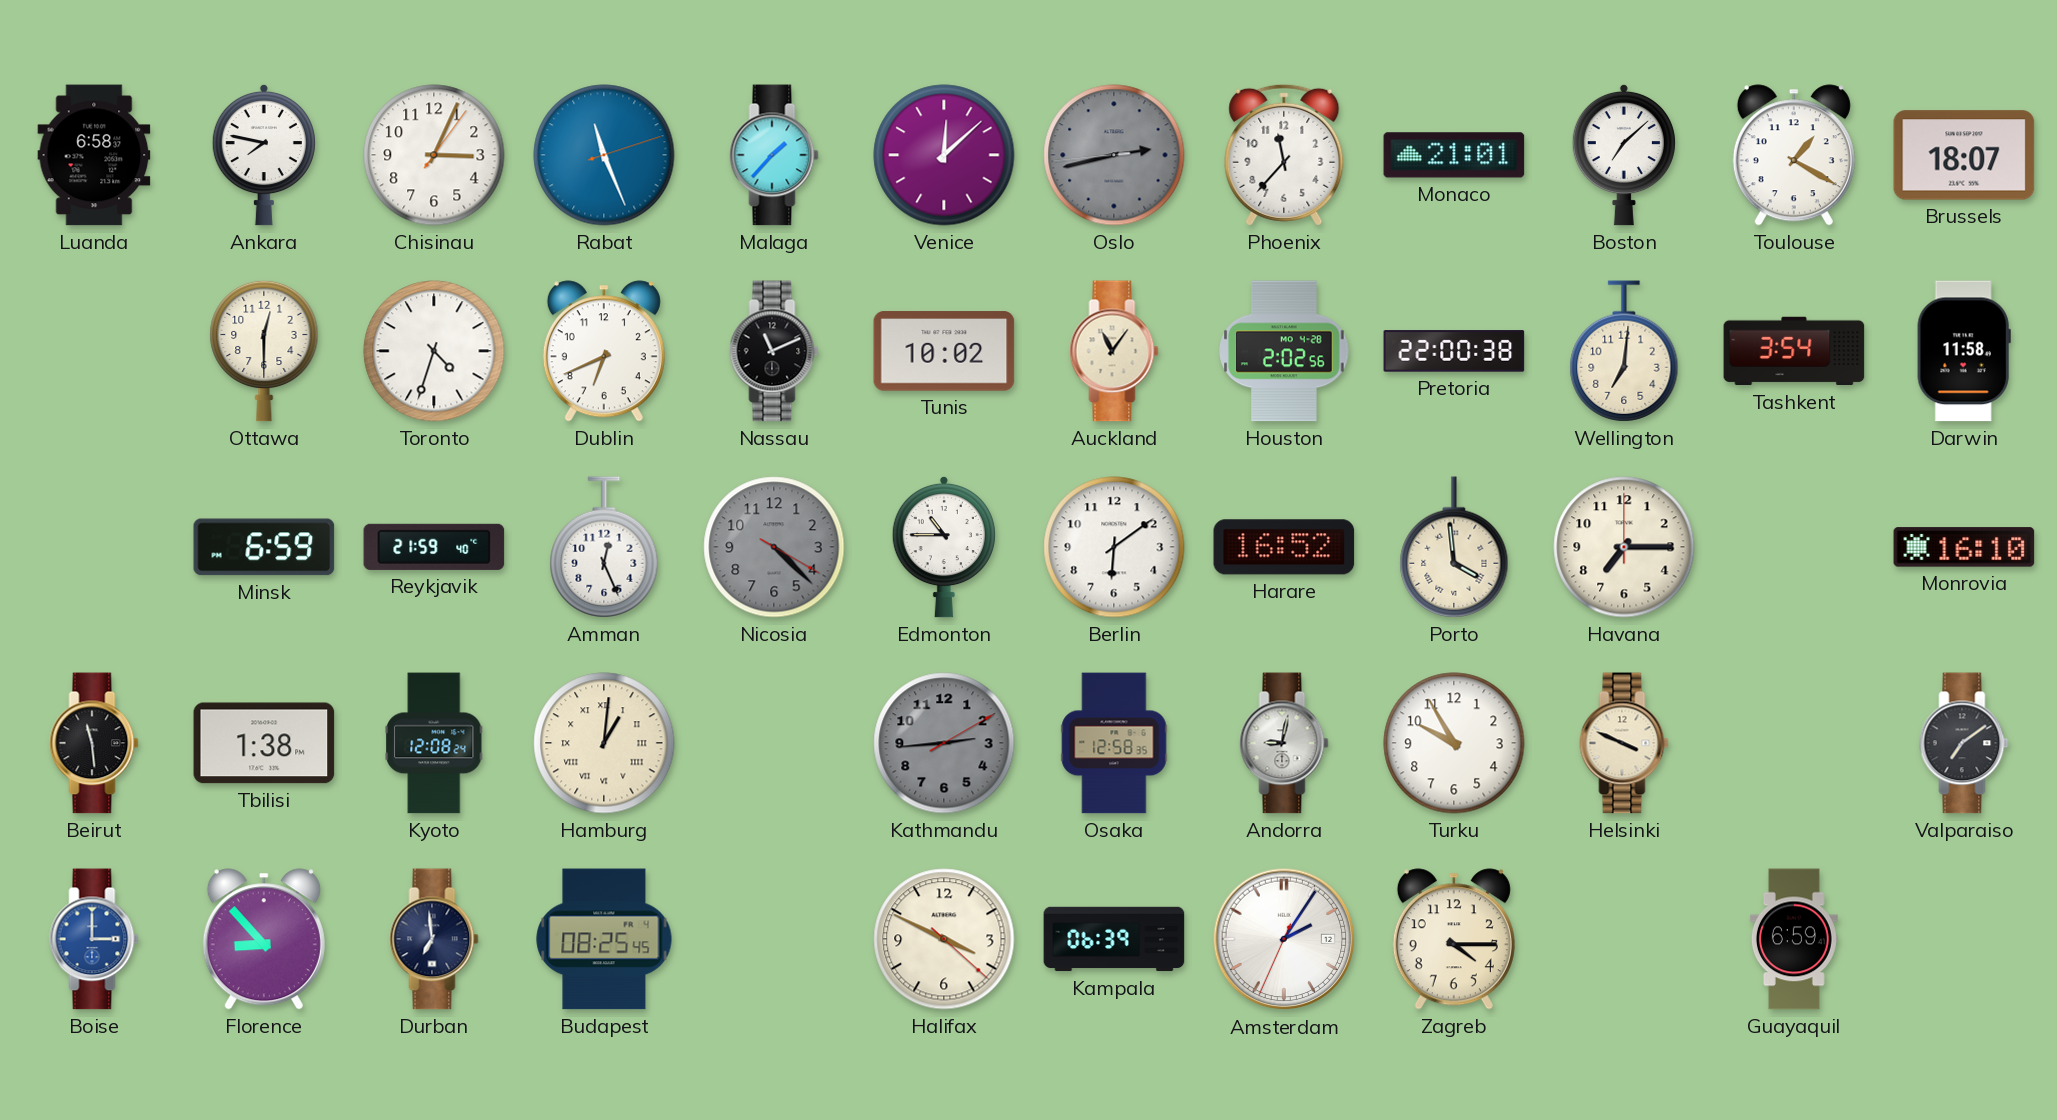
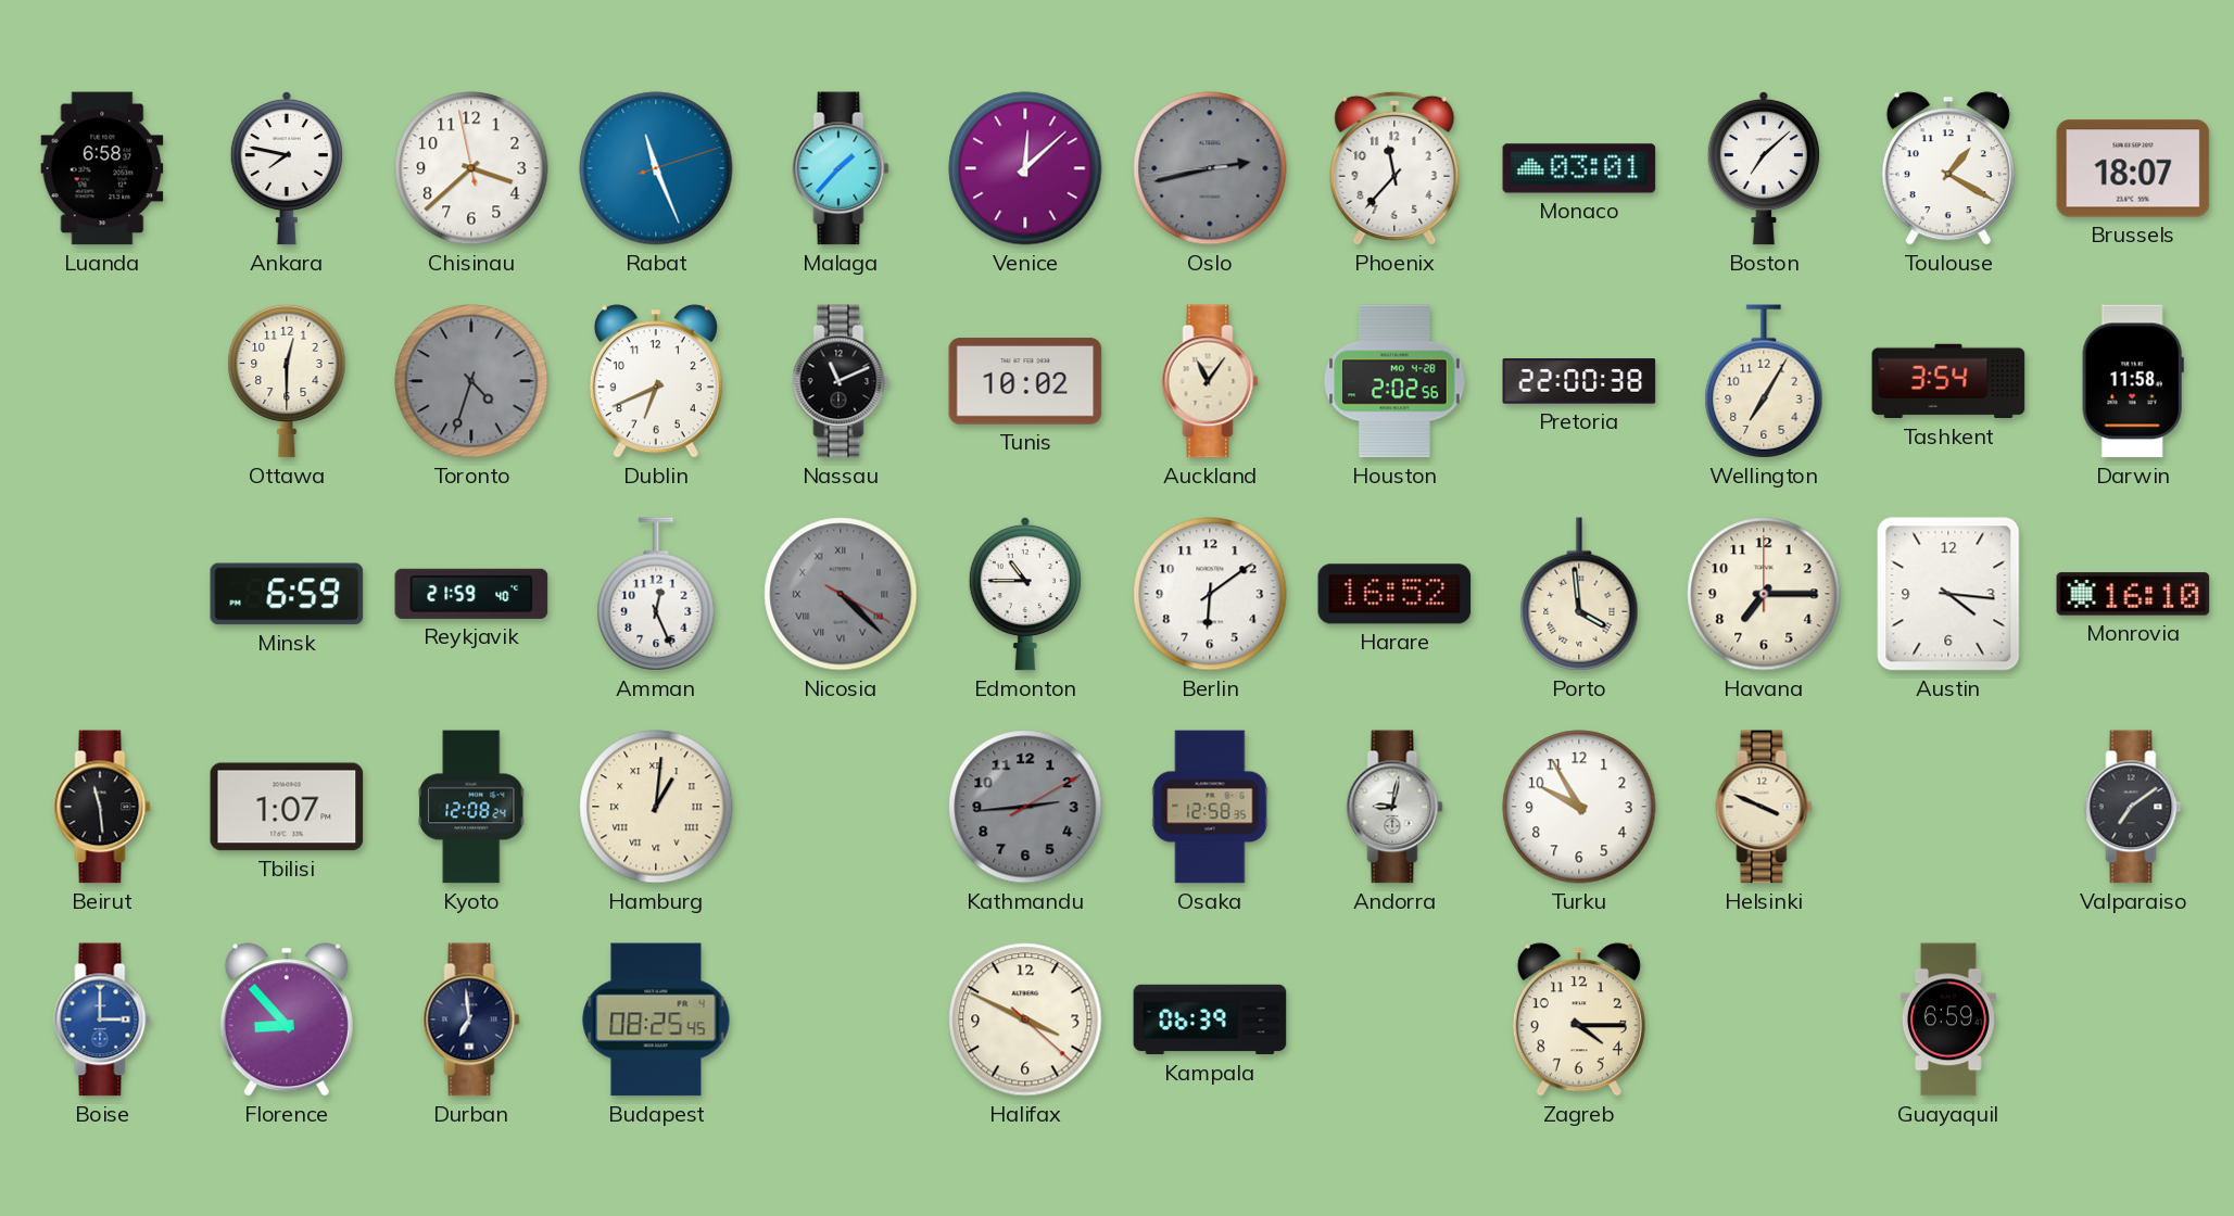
Chisinau: 3:04 -> 3:37 (471, 168)
Monaco: 21:01 -> 03:01 (1579, 168)
Toronto dial: white -> grey (471, 381)
Wellington: 7:01 -> 7:05 (1764, 381)
Nicosia numerals: Arabic -> Roman (841, 594)
Austin: none -> 4:16 (1948, 594)
Tbilisi: 1:38 -> 1:07 (287, 807)
Amsterdam: 2:05 -> none (1284, 939)
